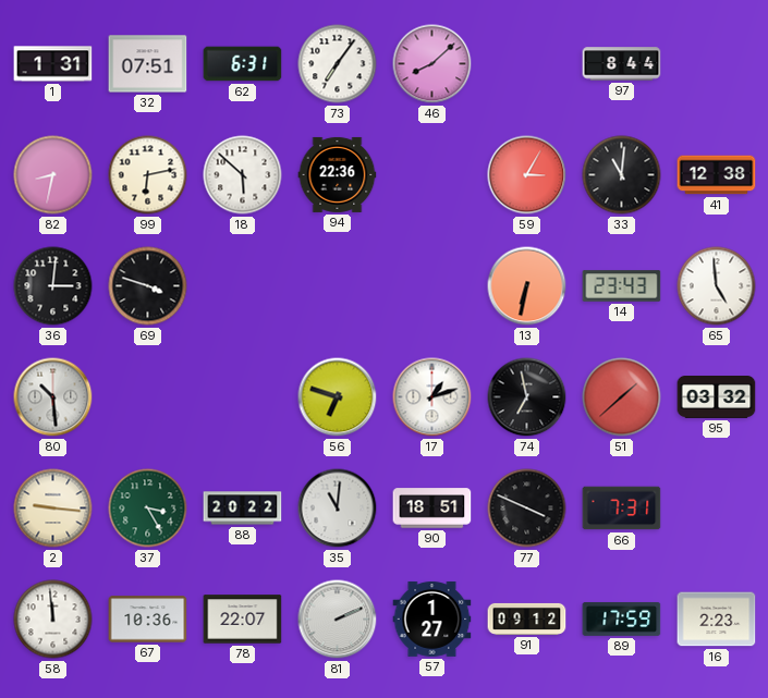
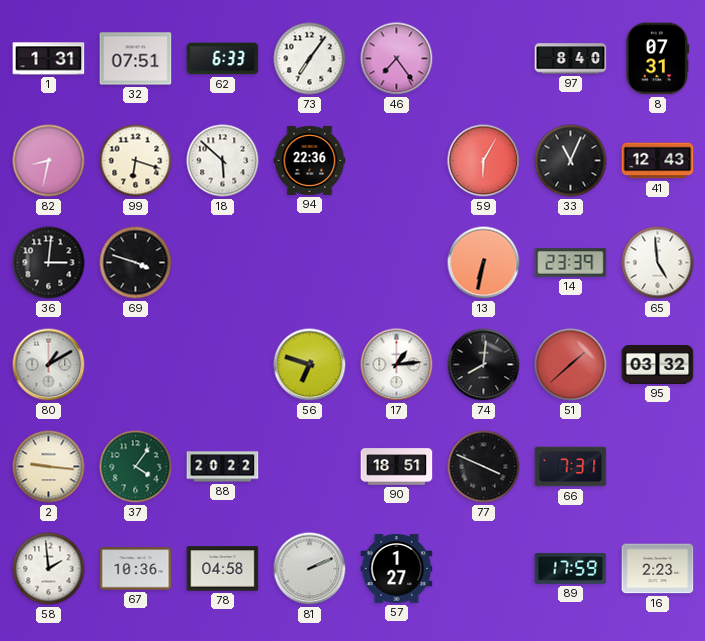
62: 6:31 -> 6:33 (223, 59)
46: 8:08 -> 7:24 (397, 59)
97: 8:44 -> 8:40 (571, 59)
8: none -> 07:31 (658, 59)
99: 6:13 -> 6:18 (136, 161)
59: 3:05 -> 6:05 (484, 161)
33: 11:01 -> 11:04 (571, 161)
41: 12:38 -> 12:43 (658, 161)
14: 23:43 -> 23:39 (571, 263)
80: 10:29 -> 1:10 (49, 365)
17: 1:12 -> 1:14 (397, 365)
74: 6:58 -> 8:01 (484, 365)
37: 3:25 -> 4:06 (136, 467)
35: 11:01 -> none (338, 509)
58: 11:59 -> 1:59 (49, 569)
78: 22:07 -> 04:58 (223, 569)
91: 09:12 -> none (527, 619)
